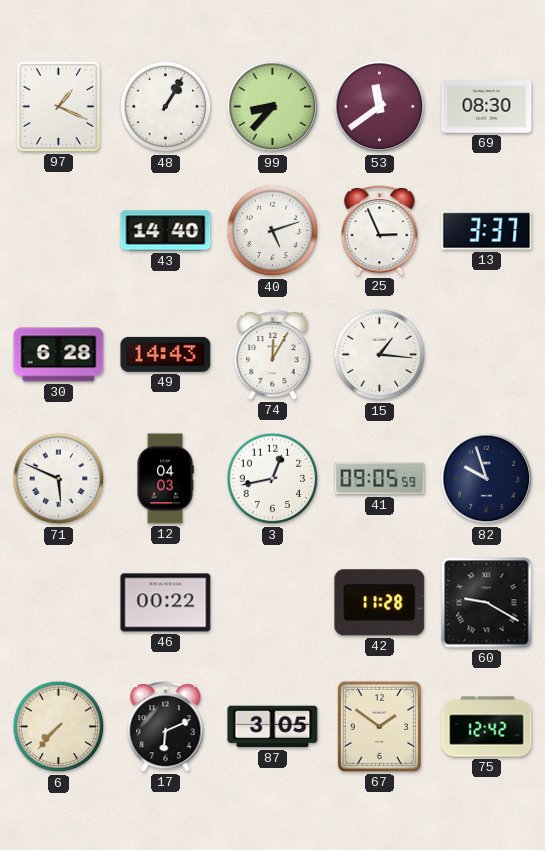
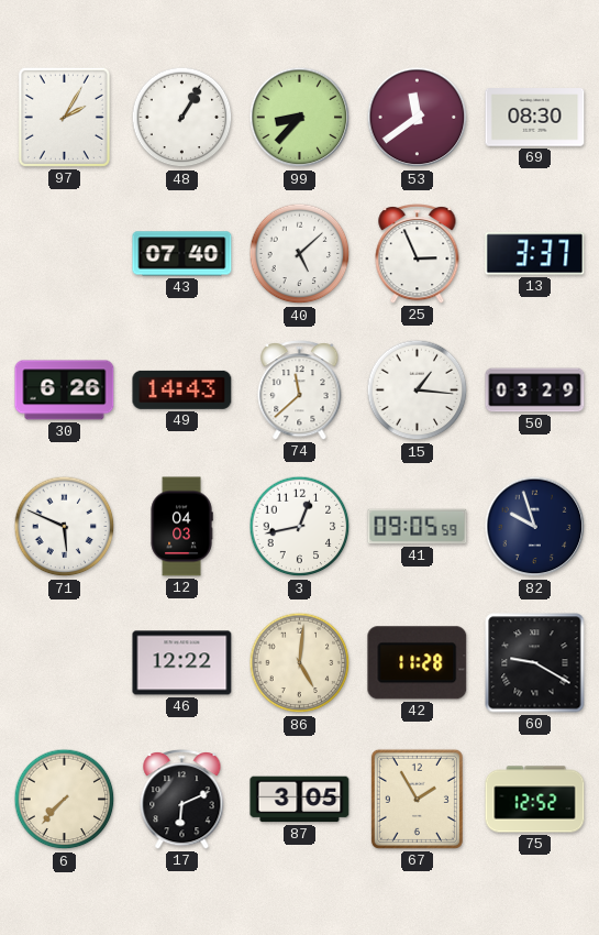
97: 1:19 -> 2:05 (64, 117)
43: 14:40 -> 07:40 (182, 254)
40: 5:12 -> 5:08 (300, 254)
30: 6:28 -> 6:26 (65, 391)
74: 12:05 -> 11:38 (300, 391)
50: none -> 03:29 (535, 391)
46: 00:22 -> 12:22 (182, 663)
86: none -> 5:01 (300, 663)
67: 1:51 -> 1:55 (417, 799)
75: 12:42 -> 12:52 (535, 800)
